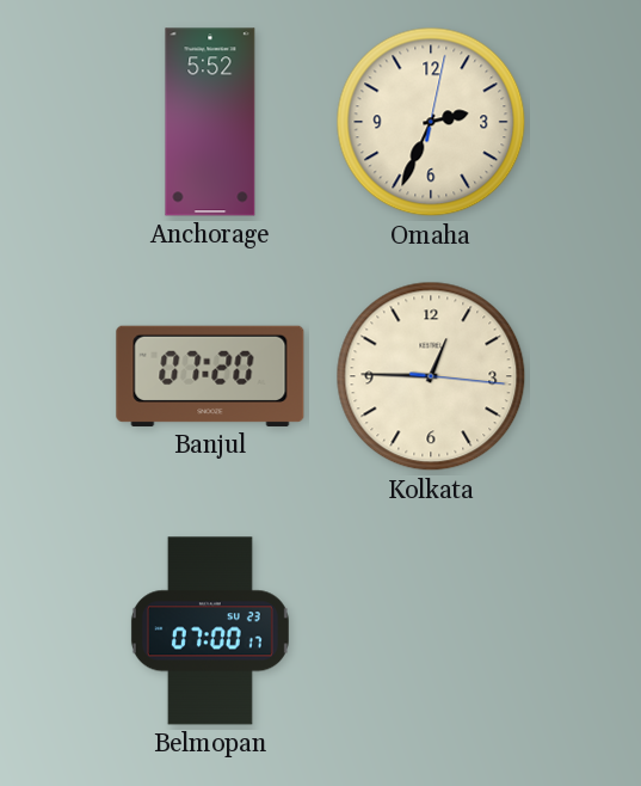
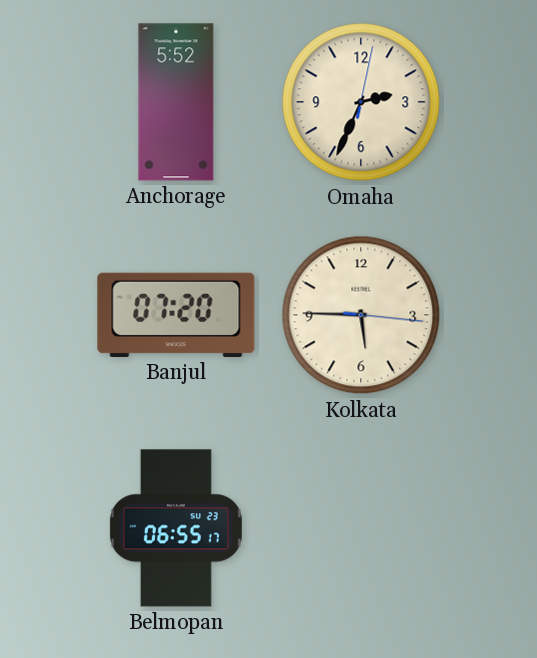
Kolkata: 12:45 -> 5:45 (361, 315)
Belmopan: 07:00 -> 06:55 (176, 528)
